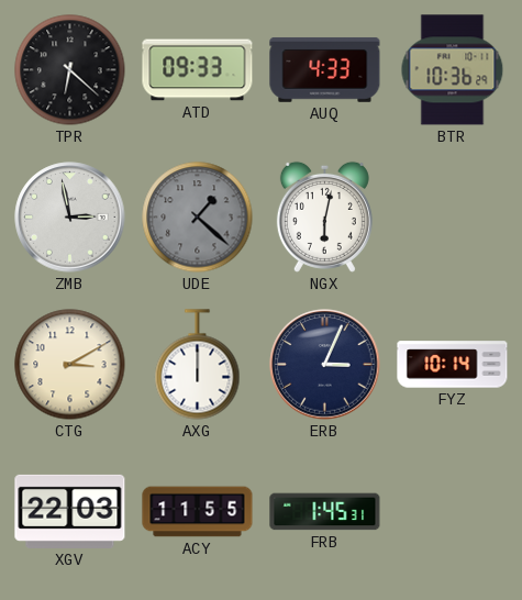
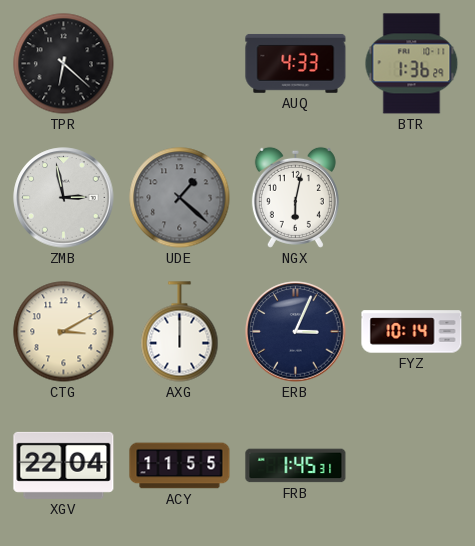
ATD: 09:33 -> none (198, 70)
BTR: 10:36 -> 1:36 (412, 64)
XGV: 22:03 -> 22:04 (64, 465)
